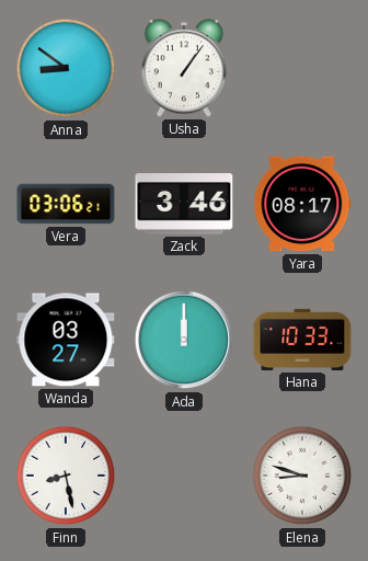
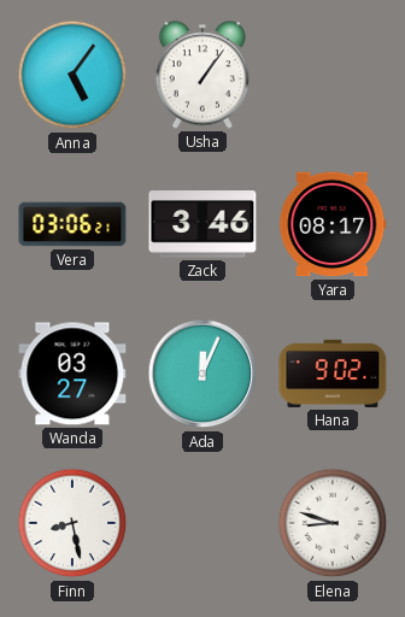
Anna: 8:51 -> 5:06 (72, 75)
Ada: 12:00 -> 12:04 (202, 374)
Hana: 10:33 -> 9:02 (333, 374)
